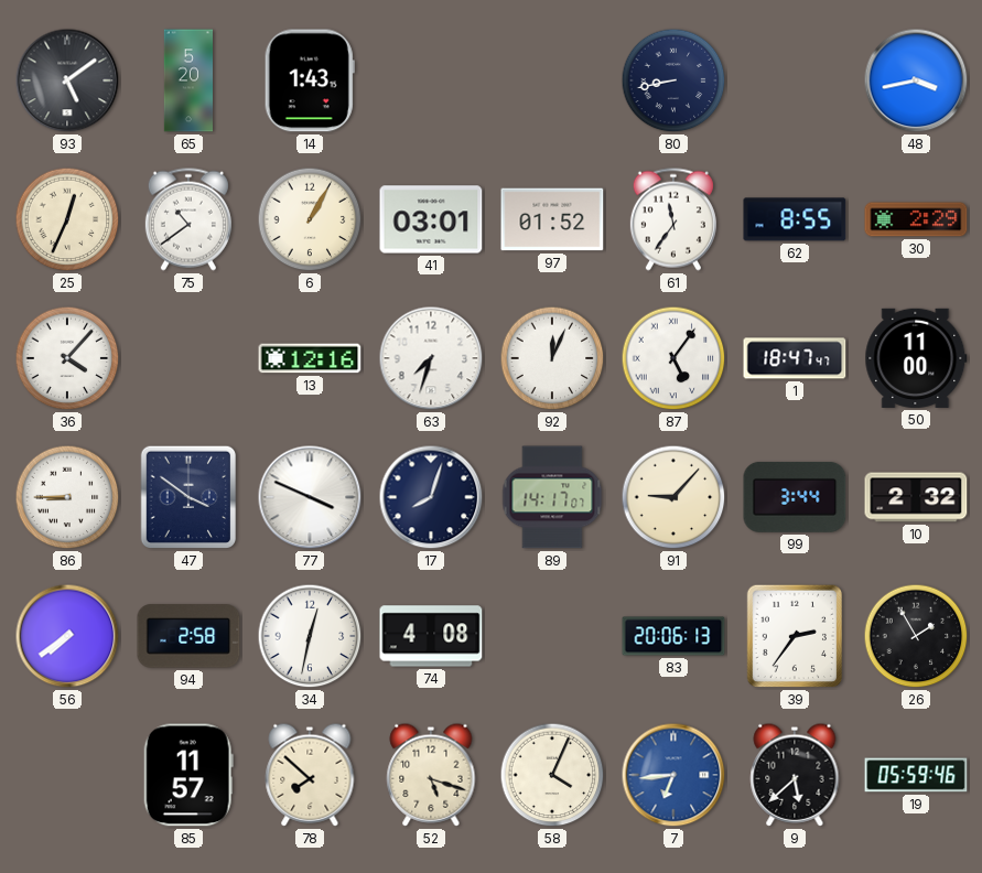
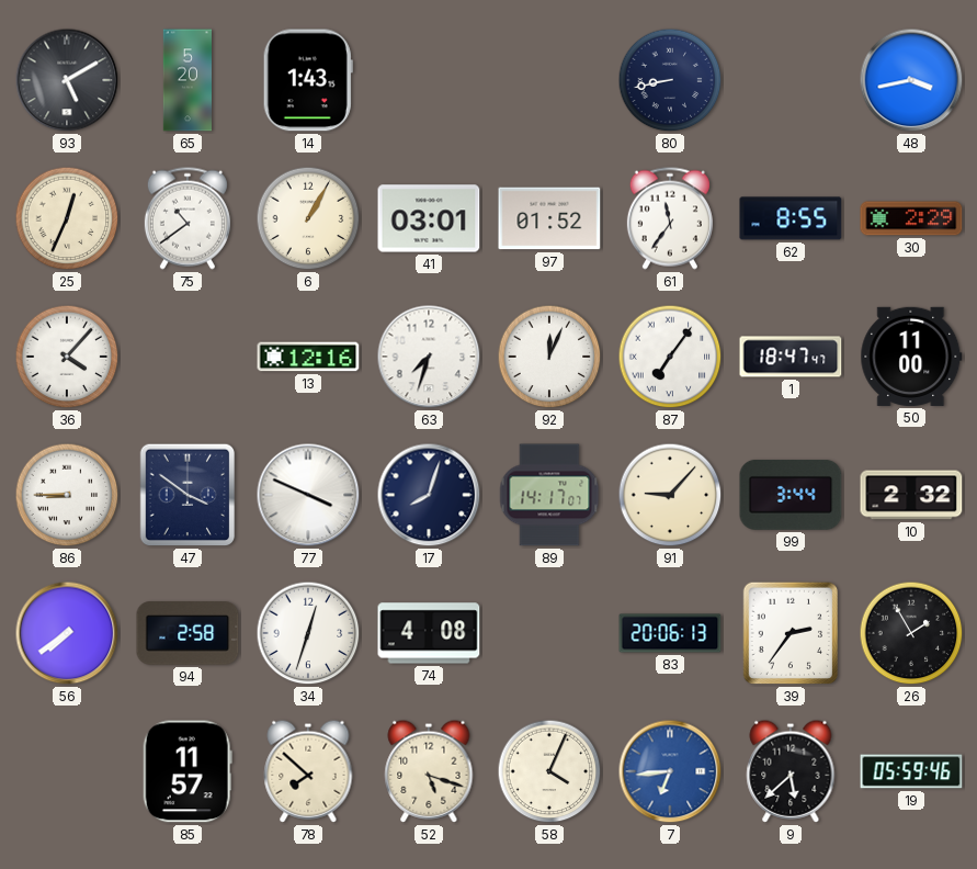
93: 5:09 -> 5:10 (67, 80)
87: 5:06 -> 7:06 (670, 357)
34: 12:32 -> 12:33 (308, 633)
